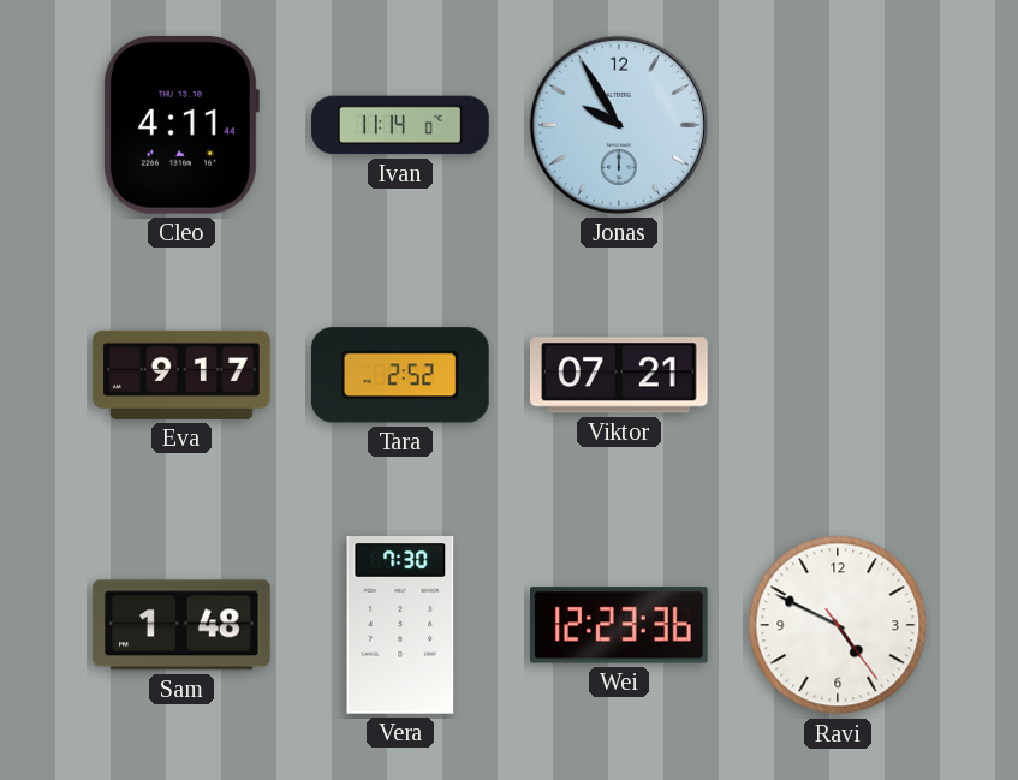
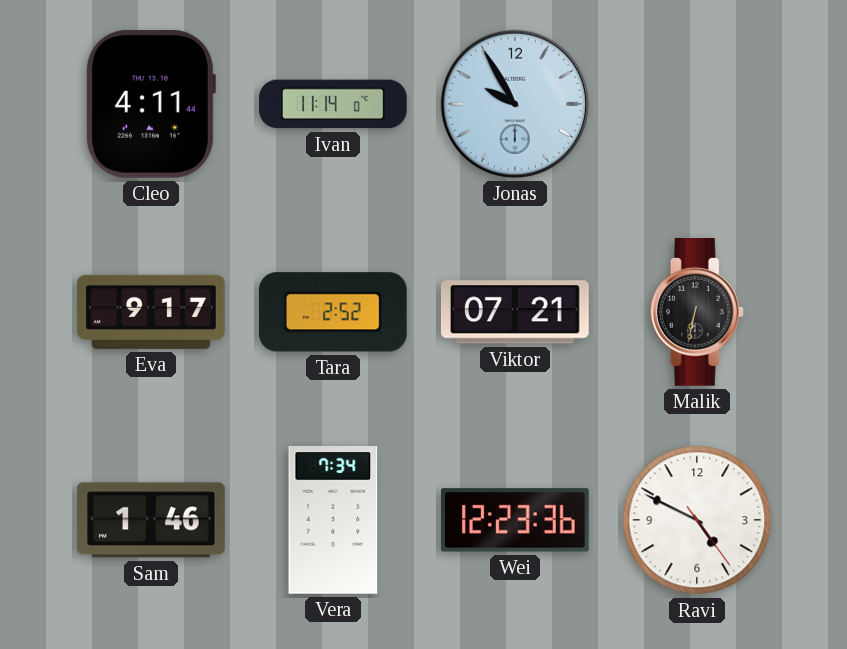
Malik: none -> 6:32 (697, 313)
Sam: 1:48 -> 1:46 (151, 520)
Vera: 7:30 -> 7:34 (333, 521)
